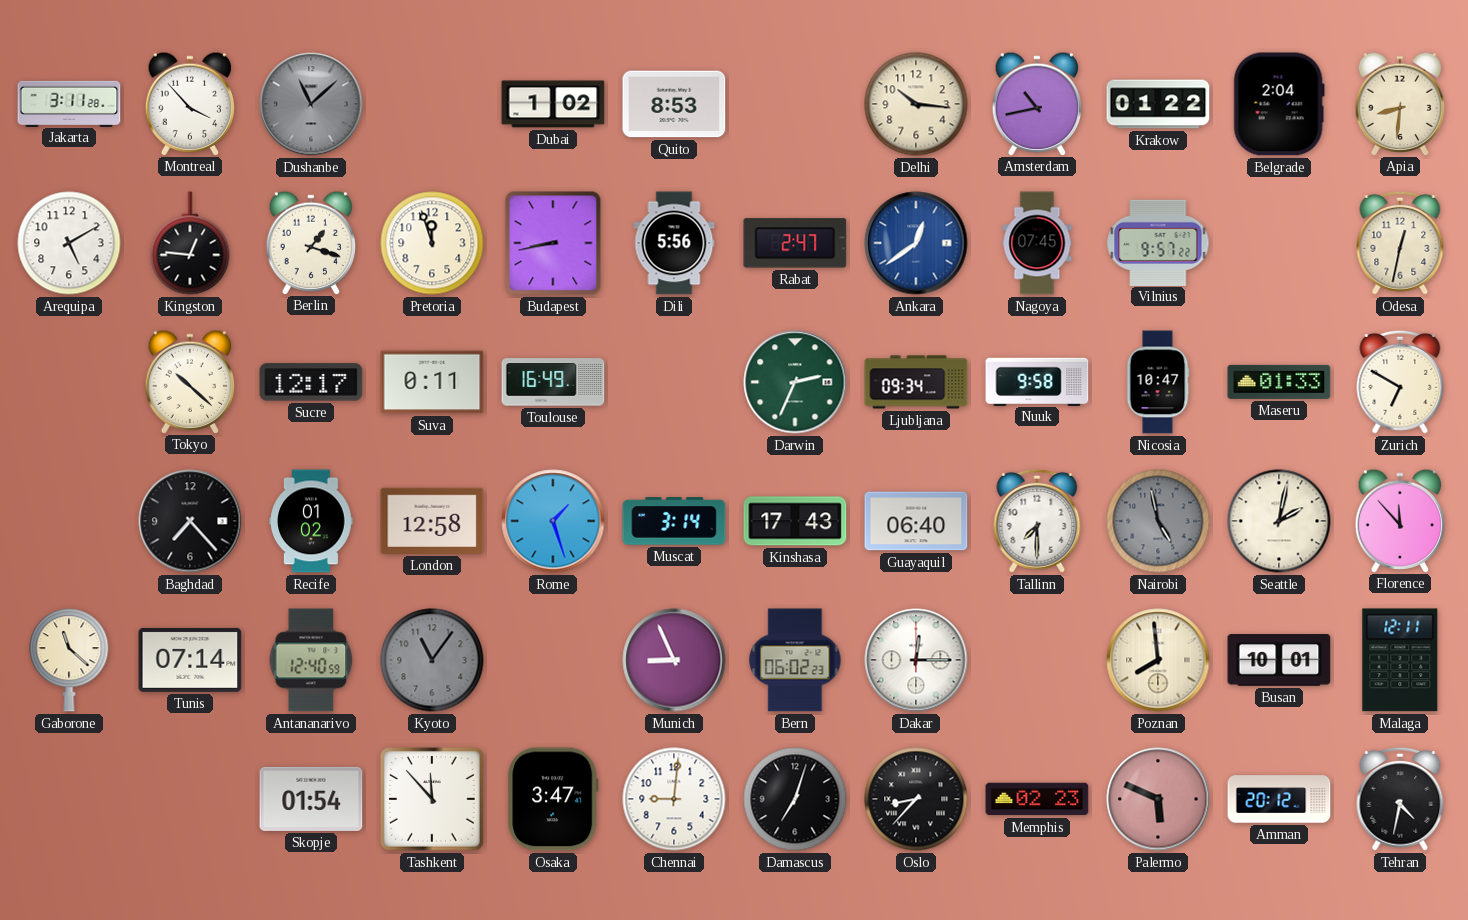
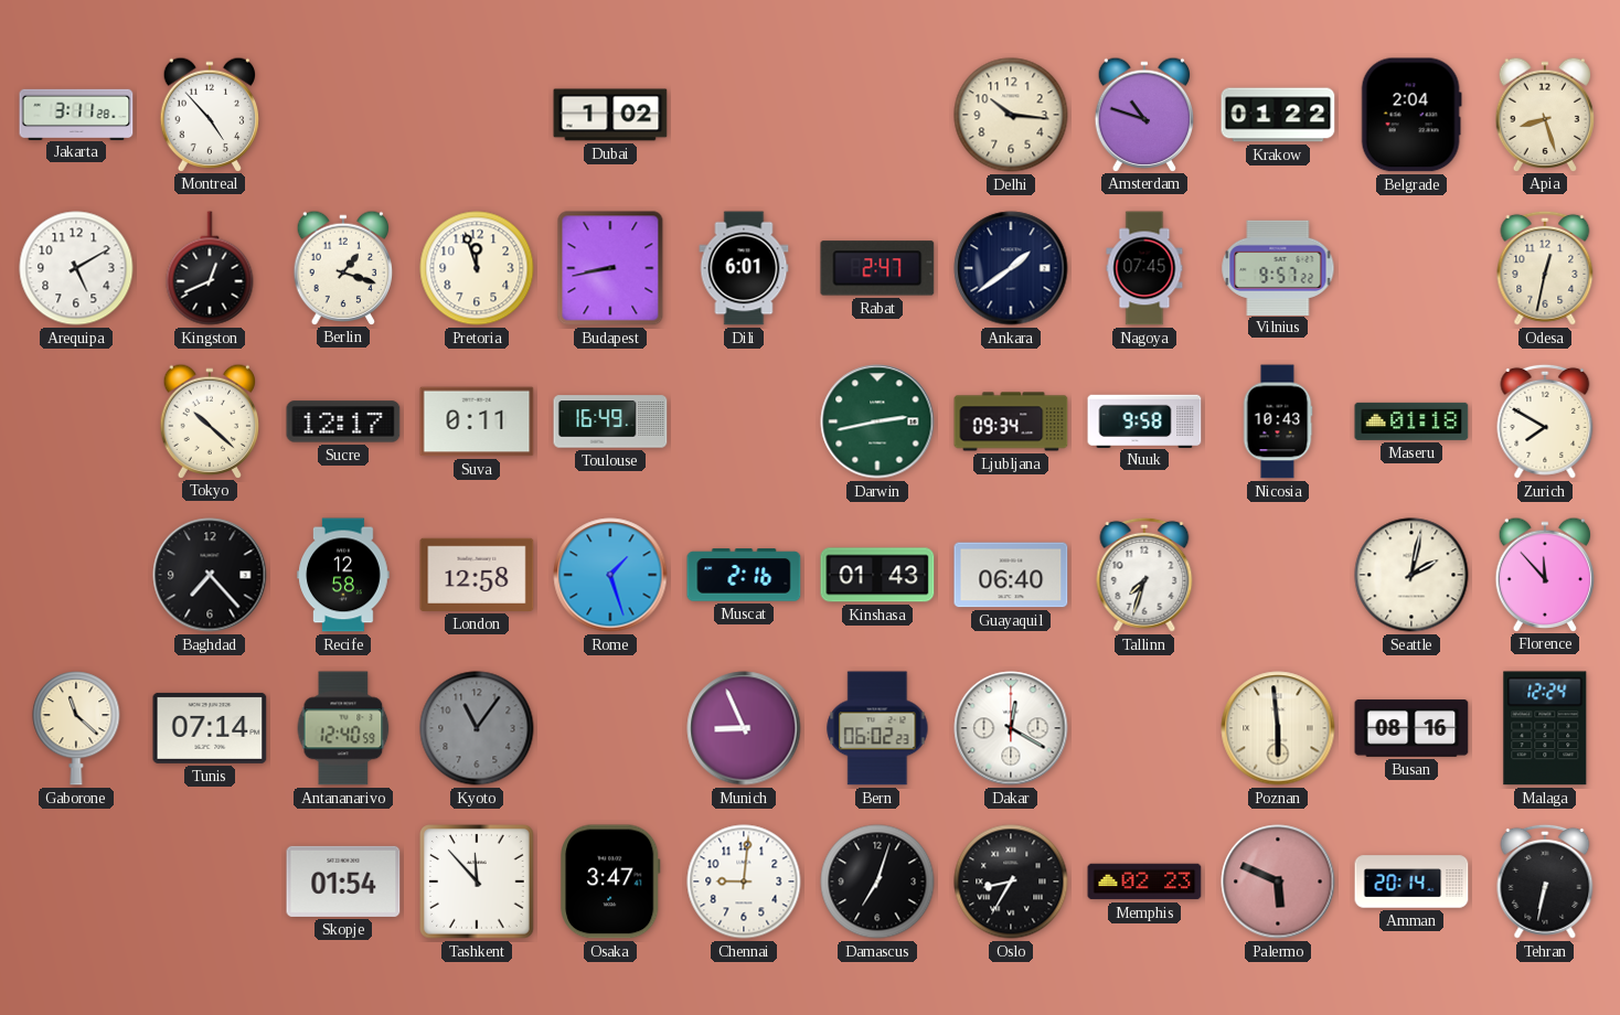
Montreal: 3:53 -> 4:53 (210, 114)
Dushanbe: 11:08 -> none (311, 104)
Quito: 8:53 -> none (674, 104)
Amsterdam: 10:43 -> 10:48 (1144, 114)
Apia: 8:31 -> 8:27 (1545, 114)
Kingston: 12:46 -> 12:41 (210, 268)
Dili: 5:56 -> 6:01 (744, 268)
Ankara: 12:39 -> 1:39 (1011, 268)
Ankara dial: blue -> navy (1011, 268)
Darwin: 2:34 -> 2:43 (877, 421)
Nicosia: 10:47 -> 10:43 (1278, 421)
Maseru: 01:33 -> 01:18 (1411, 421)
Zurich: 6:50 -> 7:50 (1545, 421)
Recife: 01:02 -> 12:58 (343, 575)
Muscat: 3:14 -> 2:16 (744, 575)
Kinshasa: 17:43 -> 01:43 (877, 575)
Tallinn: 7:30 -> 7:33 (1144, 575)
Nairobi: 4:58 -> none (1158, 521)
Dakar: 12:15 -> 12:20 (1011, 728)
Poznan: 7:59 -> 5:59 (1278, 728)
Busan: 10:01 -> 08:16 (1411, 728)
Malaga: 12:11 -> 12:24 (1545, 728)
Oslo: 8:37 -> 8:35 (1011, 882)
Amman: 20:12 -> 20:14 (1411, 882)
Tehran: 4:32 -> 6:32 (1545, 882)
